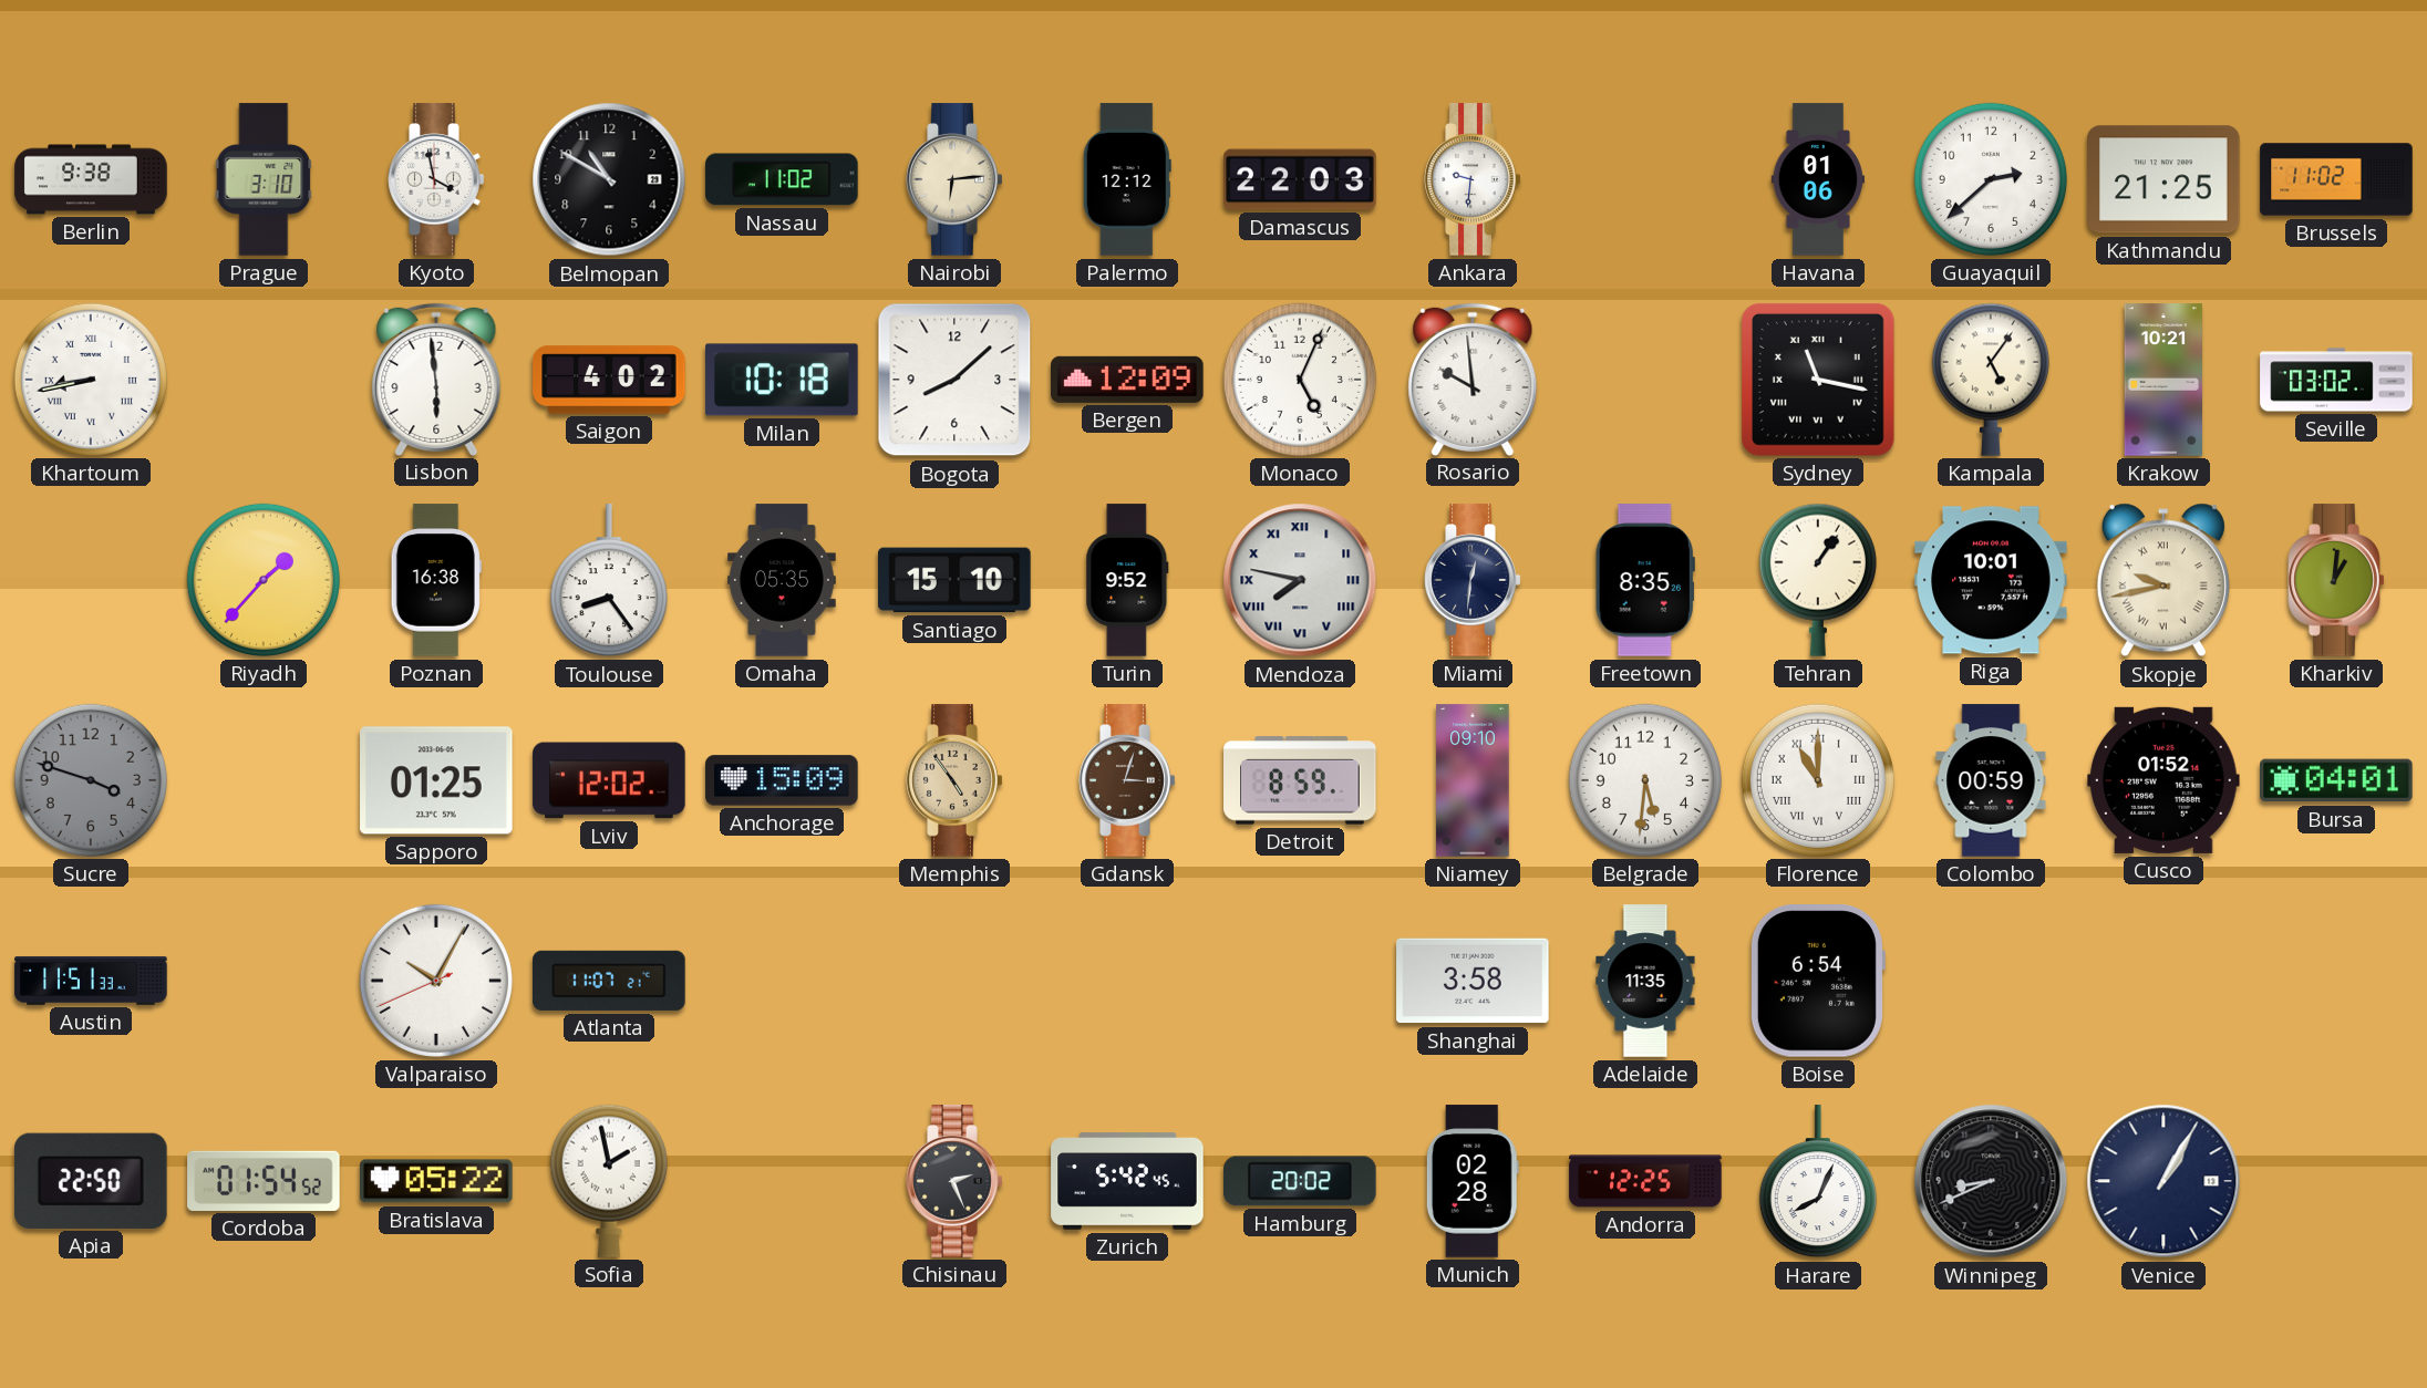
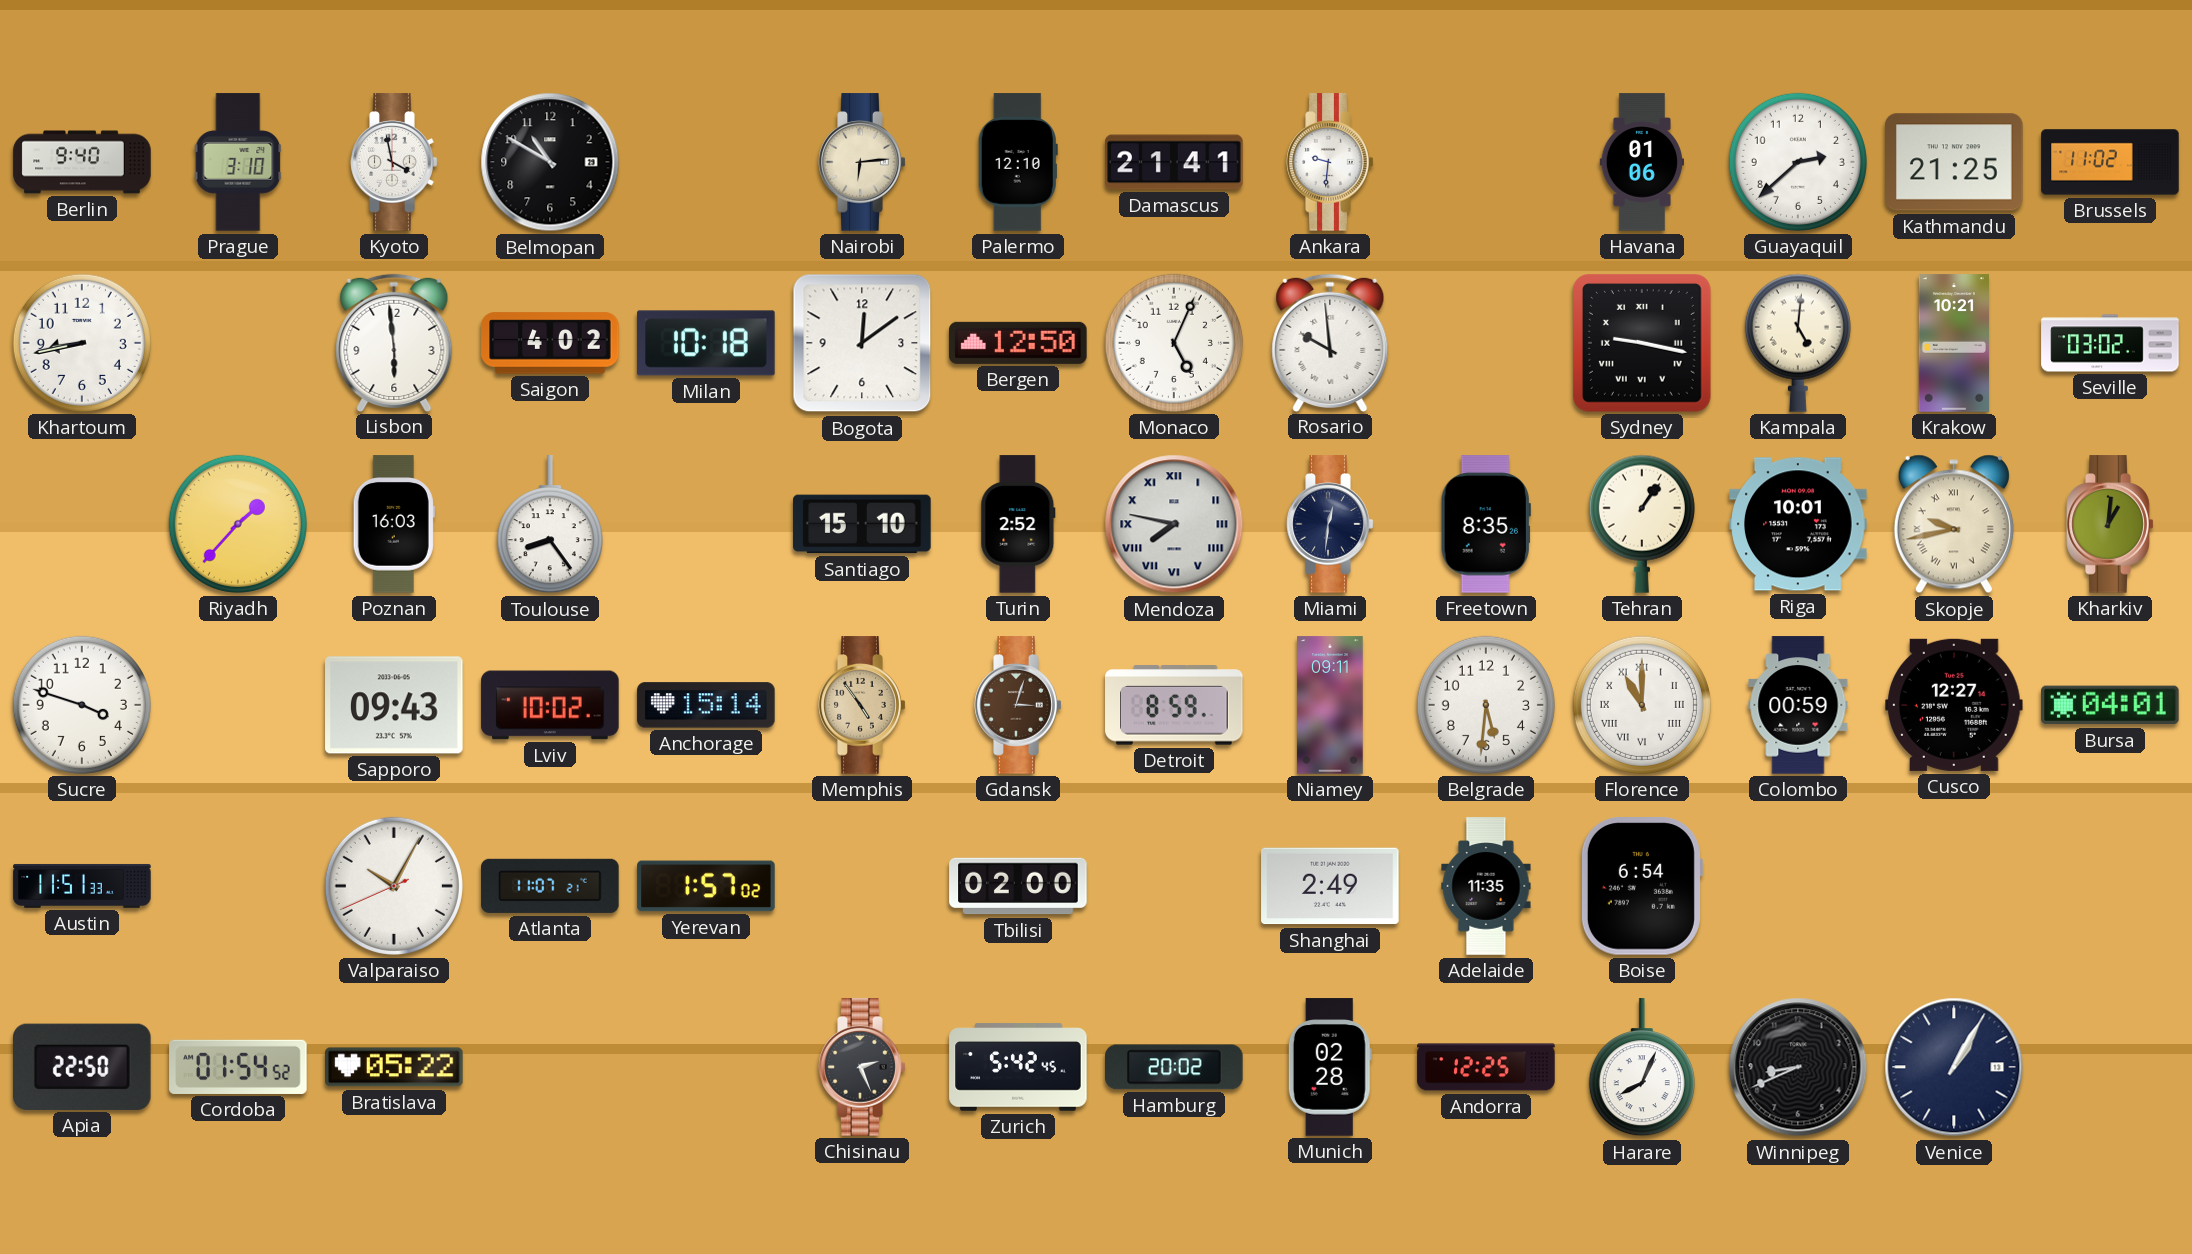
Berlin: 9:38 -> 9:40 (82, 162)
Nassau: 11:02 -> none (782, 179)
Palermo: 12:12 -> 12:10 (1018, 162)
Damascus: 22:03 -> 21:41 (1174, 162)
Khartoum numerals: Roman -> Arabic (82, 343)
Bogota: 8:08 -> 12:09 (862, 343)
Bergen: 12:09 -> 12:50 (1018, 343)
Sydney: 11:17 -> 9:17 (1643, 344)
Kampala: 5:06 -> 5:01 (1798, 343)
Poznan: 16:38 -> 16:03 (394, 524)
Omaha: 05:35 -> none (782, 580)
Turin: 9:52 -> 2:52 (1018, 524)
Sucre dial: grey -> white (82, 705)
Sapporo: 01:25 -> 09:43 (394, 705)
Lviv: 12:02 -> 10:02 (550, 705)
Anchorage: 15:09 -> 15:14 (706, 705)
Niamey: 09:10 -> 09:11 (1330, 705)
Cusco: 01:52 -> 12:27 (1954, 705)
Yerevan: none -> 1:57 (706, 886)
Tbilisi: none -> 02:00 (1018, 886)
Shanghai: 3:58 -> 2:49 (1330, 886)
Sofia: 1:58 -> none (609, 1181)
